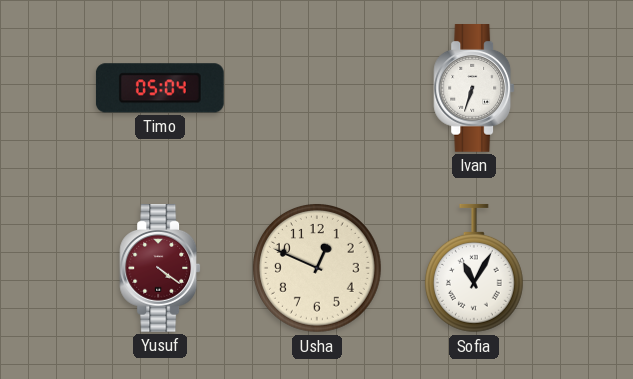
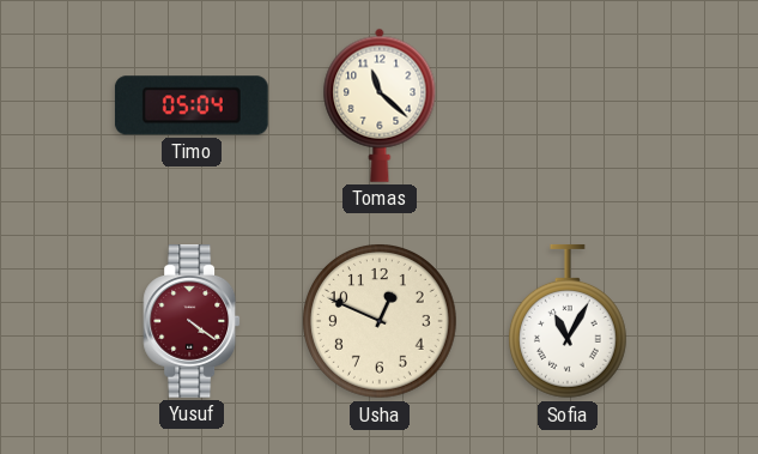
Tomas: none -> 11:22 (380, 105)
Ivan: 6:33 -> none (474, 89)
